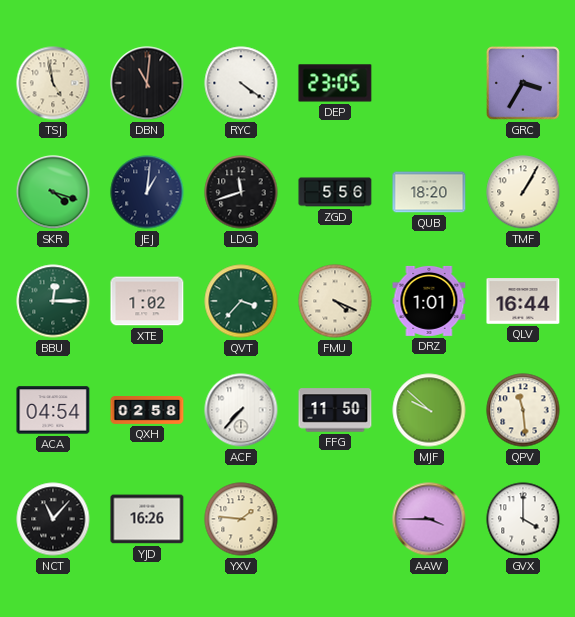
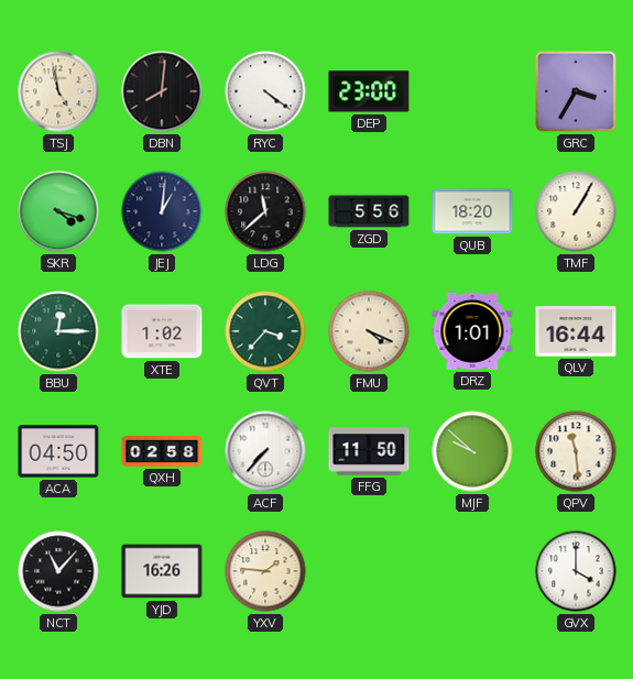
DBN: 11:01 -> 8:01 (162, 91)
DEP: 23:05 -> 23:00 (369, 91)
LDG: 11:42 -> 11:38 (265, 211)
ACA: 04:54 -> 04:50 (58, 451)
AAW: 3:45 -> none (429, 519)
